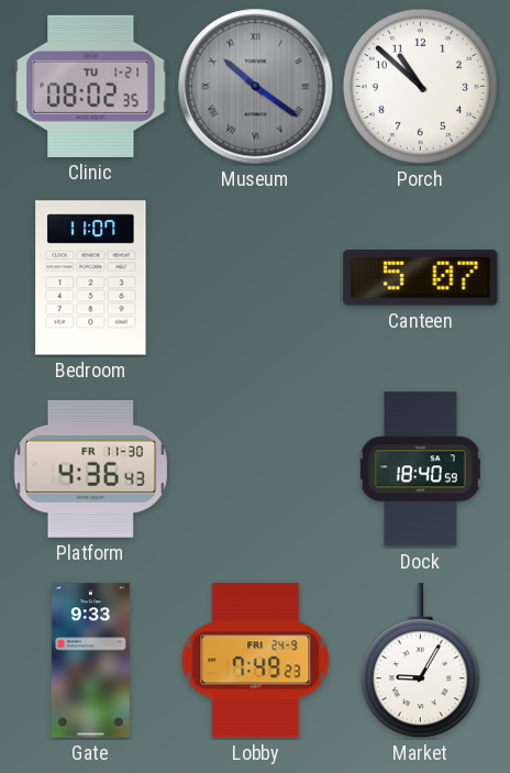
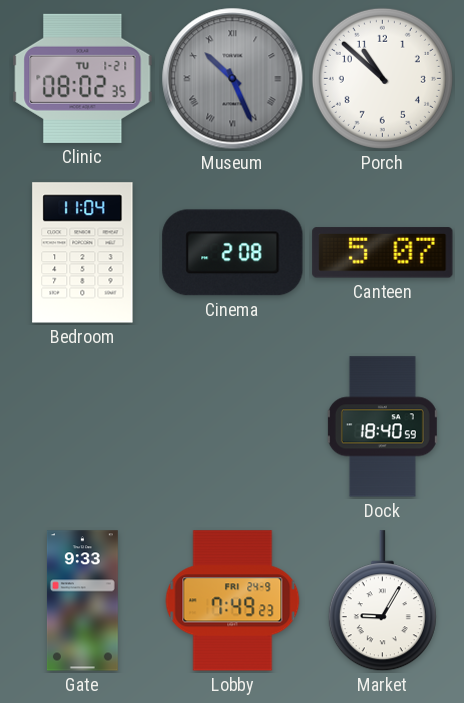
Museum: 10:21 -> 10:26 (233, 79)
Bedroom: 11:07 -> 11:04 (83, 253)
Cinema: none -> 2:08 (233, 253)
Platform: 4:36 -> none (90, 468)
